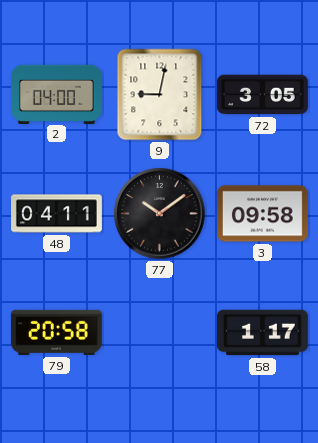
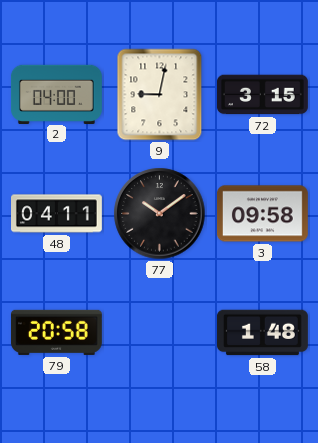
72: 3:05 -> 3:15 (262, 95)
58: 1:17 -> 1:48 (263, 333)
